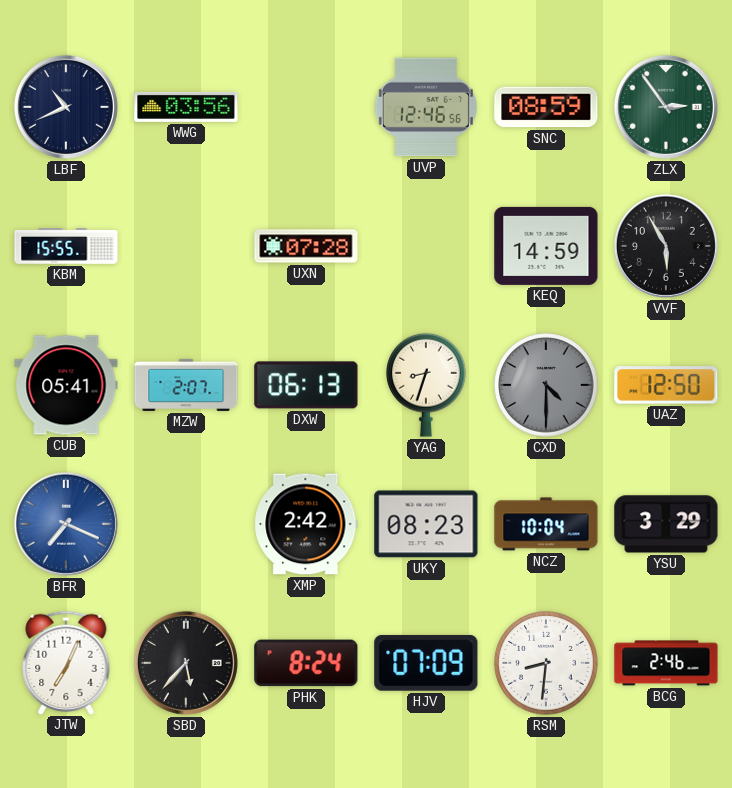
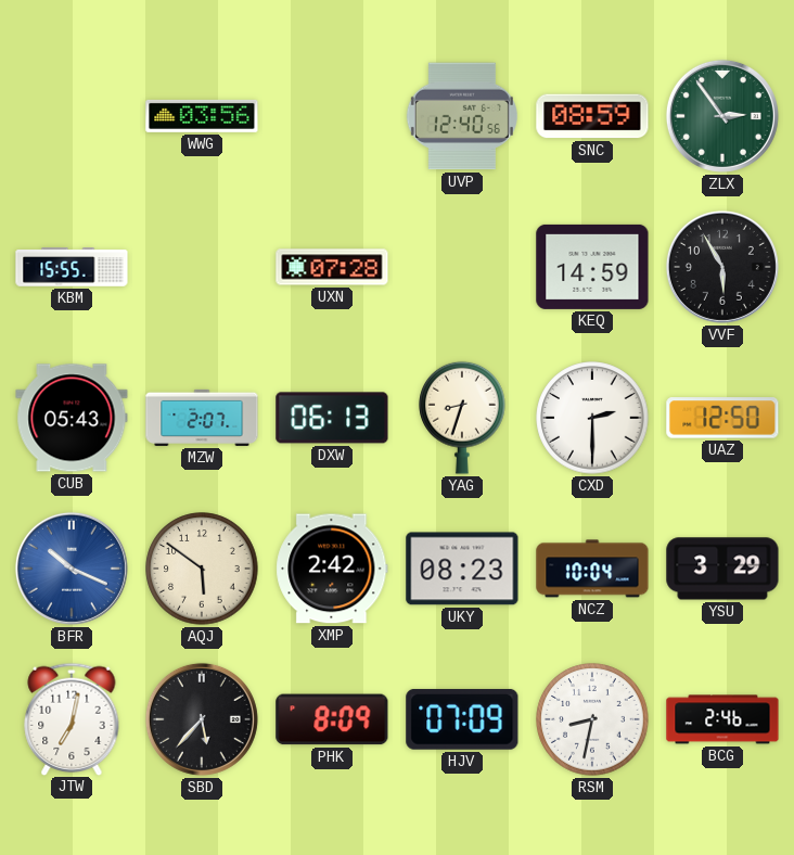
LBF: 10:41 -> none (66, 107)
UVP: 12:46 -> 12:40 (462, 116)
CUB: 05:41 -> 05:43 (72, 418)
CXD: 4:30 -> 2:30 (592, 418)
CXD dial: grey -> white (592, 418)
BFR: 7:19 -> 10:19 (72, 569)
AQJ: none -> 5:51 (202, 569)
JTW: 7:04 -> 7:02 (72, 718)
PHK: 8:24 -> 8:09 (332, 719)
RSM: 8:31 -> 8:32 (592, 719)
